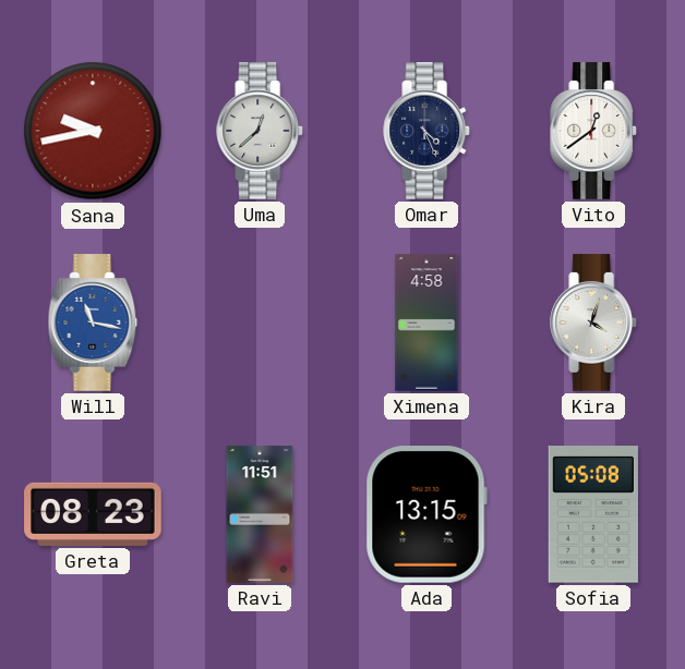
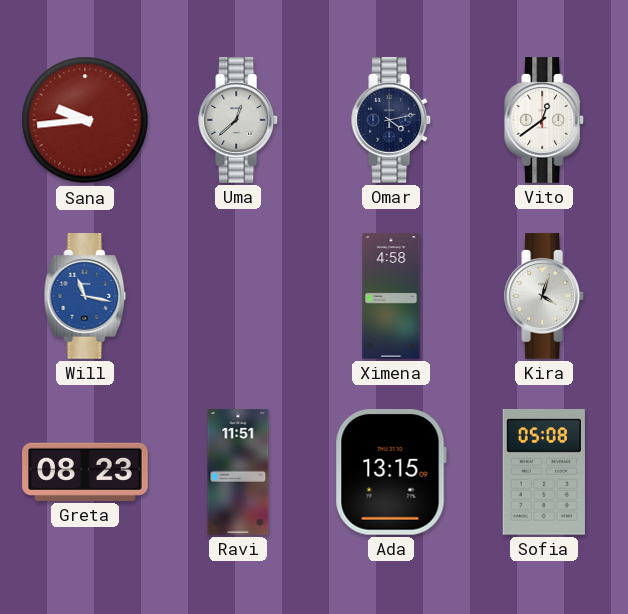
Sana: 9:43 -> 9:44 (85, 120)
Omar: 4:26 -> 4:13 (392, 120)
